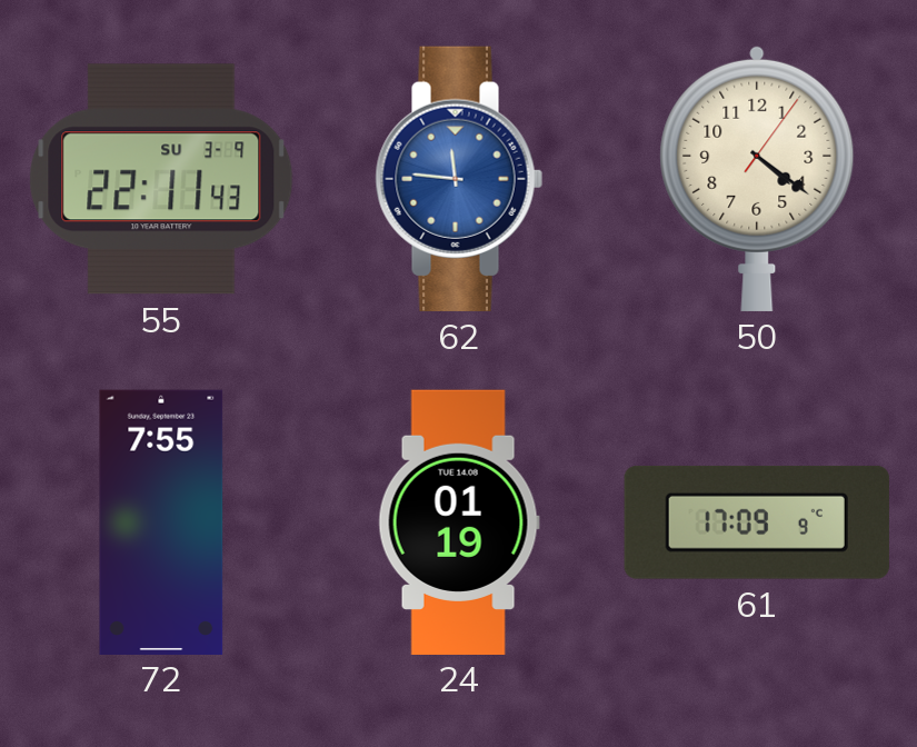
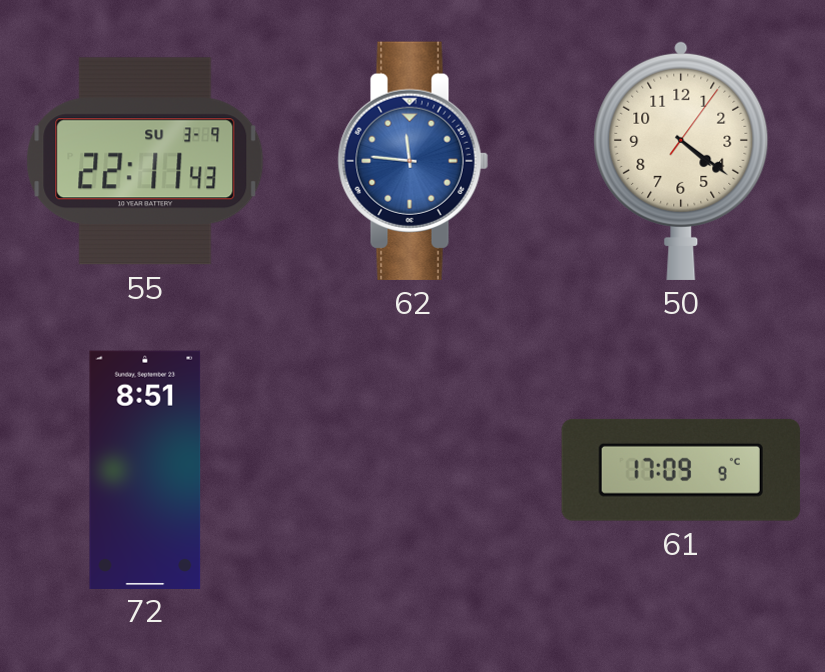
72: 7:55 -> 8:51 (145, 469)
24: 01:19 -> none (459, 521)
